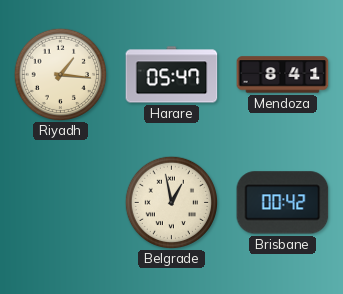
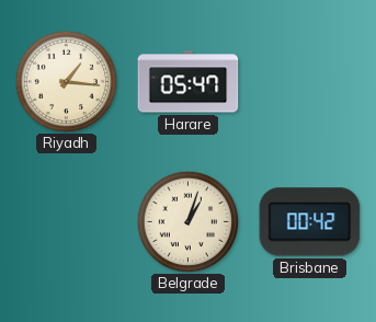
Mendoza: 8:41 -> none (283, 75)
Belgrade: 12:58 -> 1:03 (187, 221)
